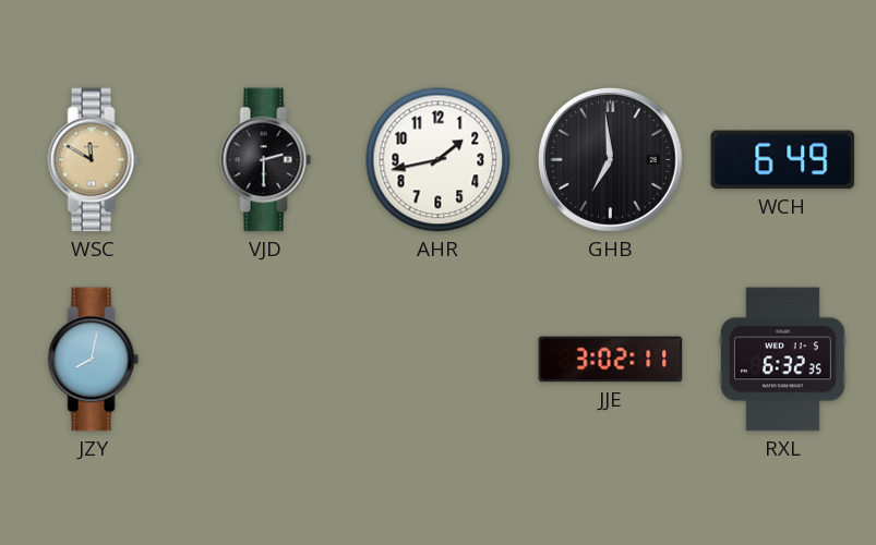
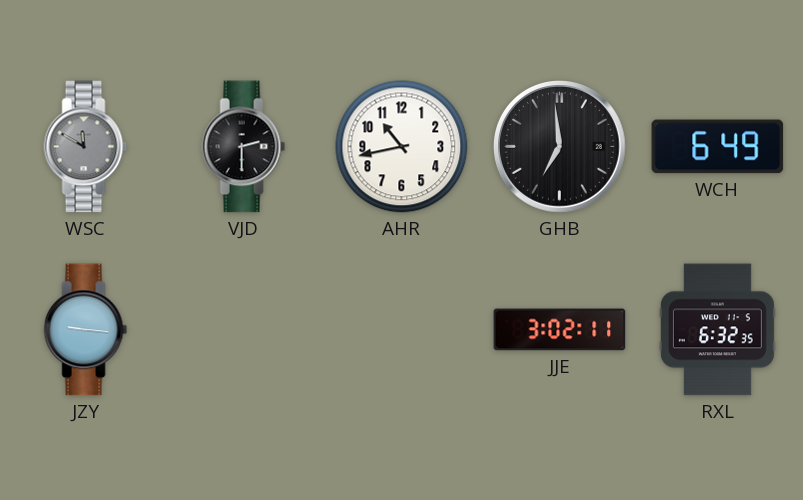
WSC dial: champagne -> grey (86, 147)
AHR: 1:43 -> 10:43 (402, 147)
JZY: 8:02 -> 9:16 (86, 330)
